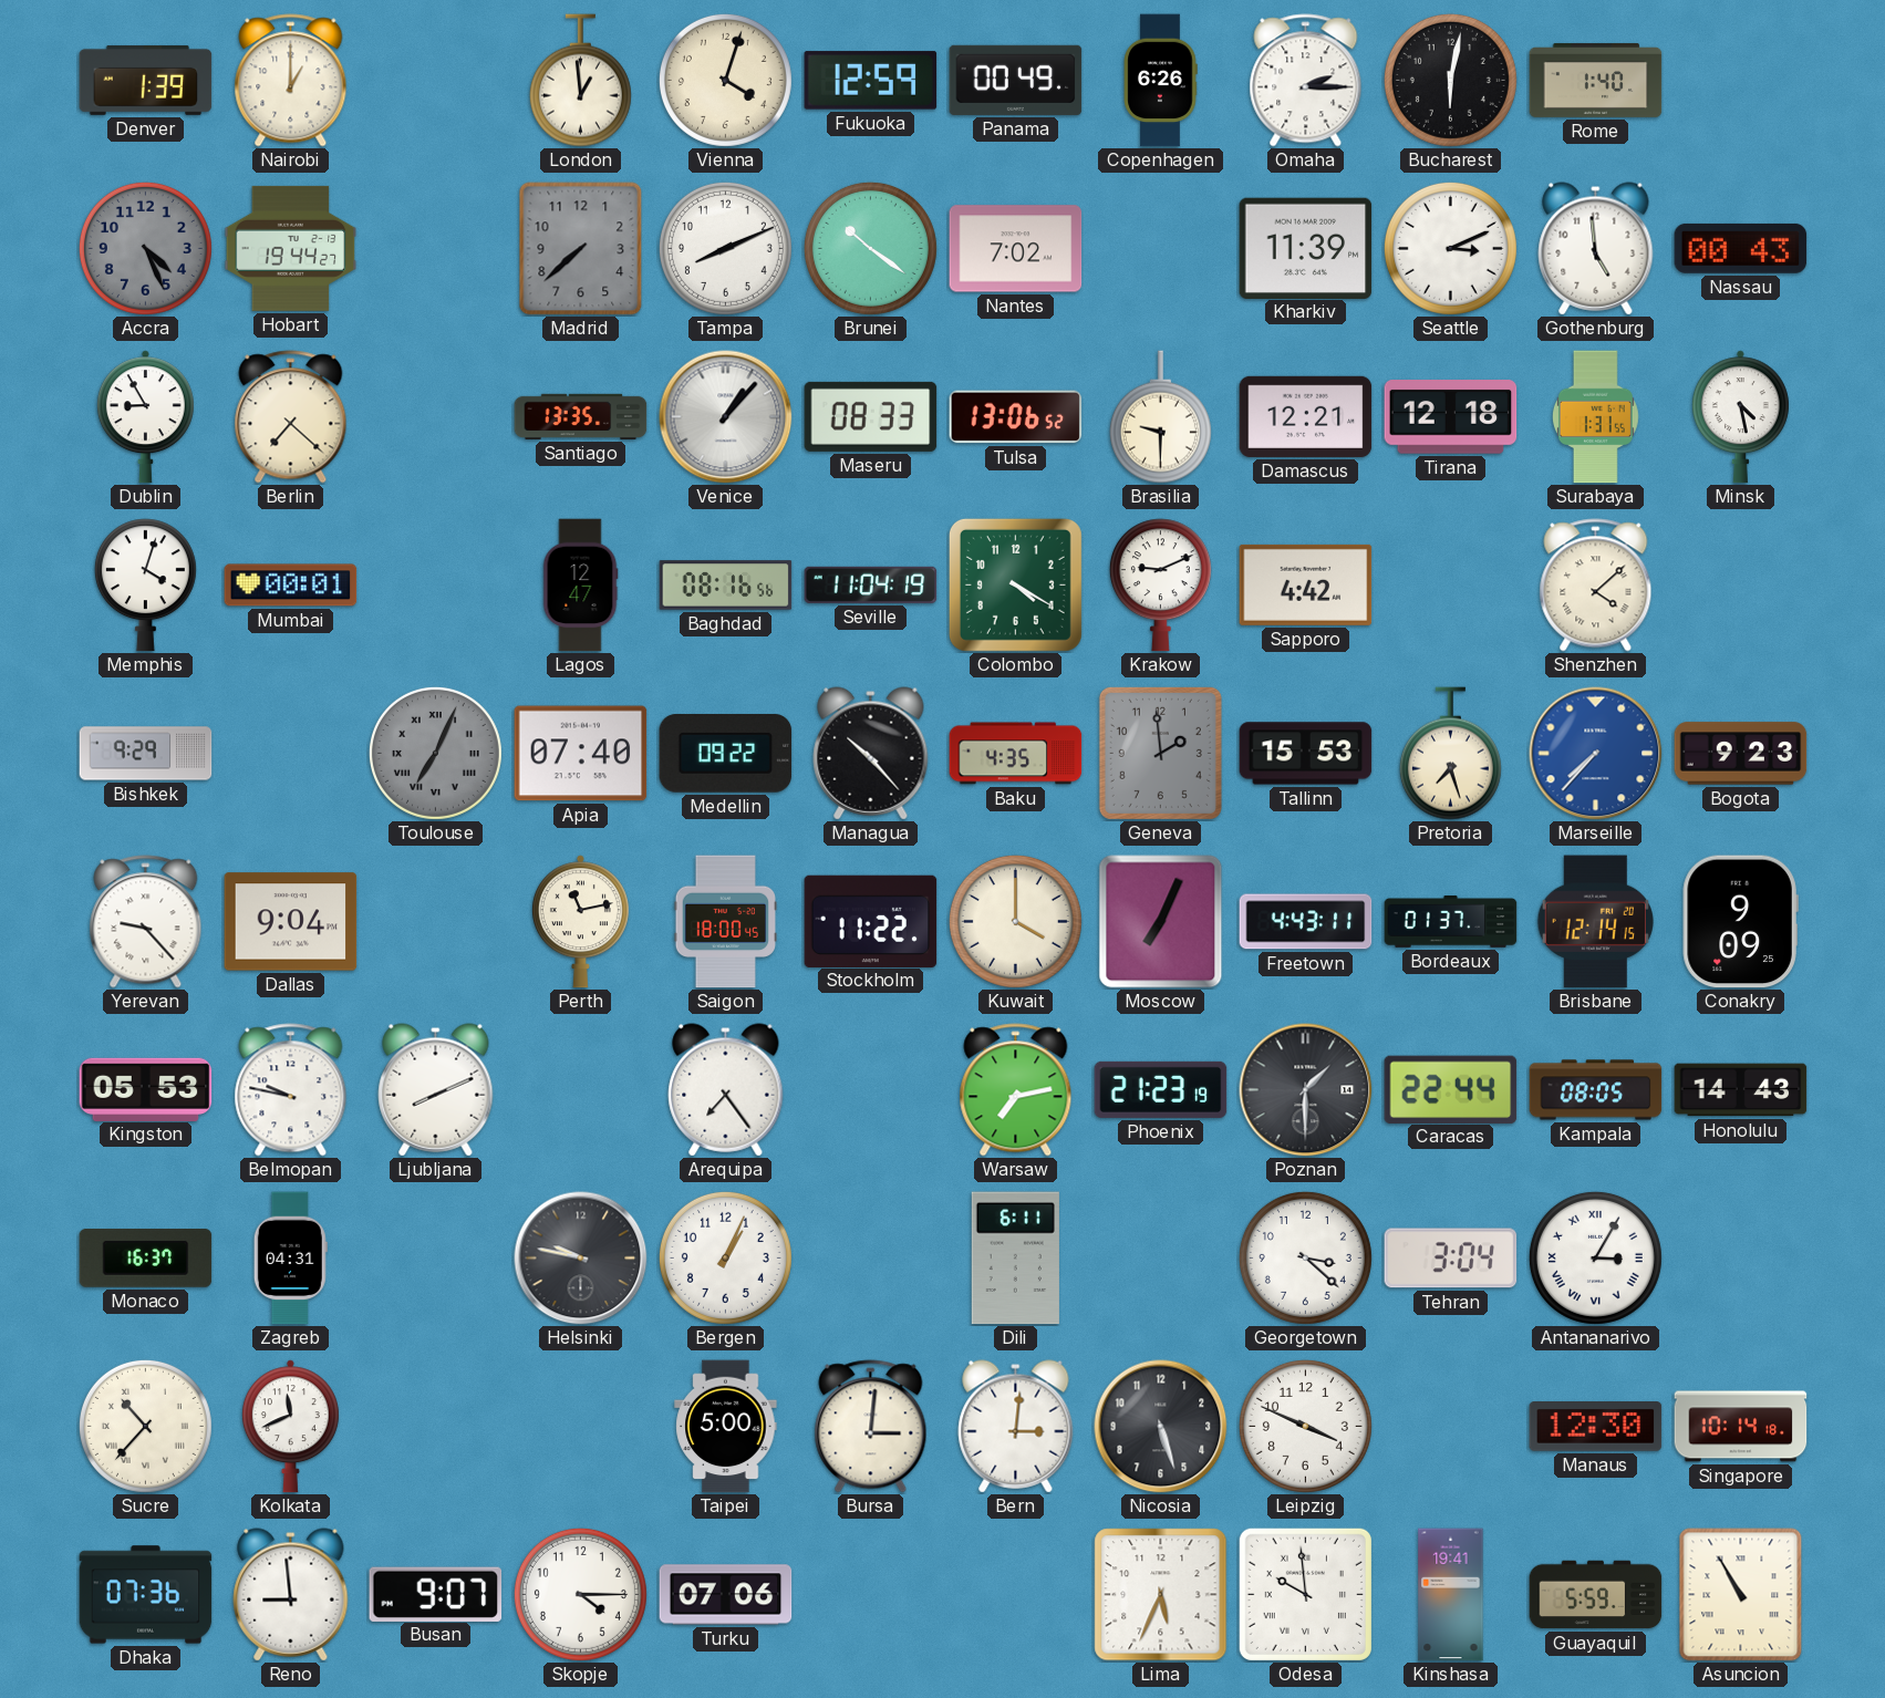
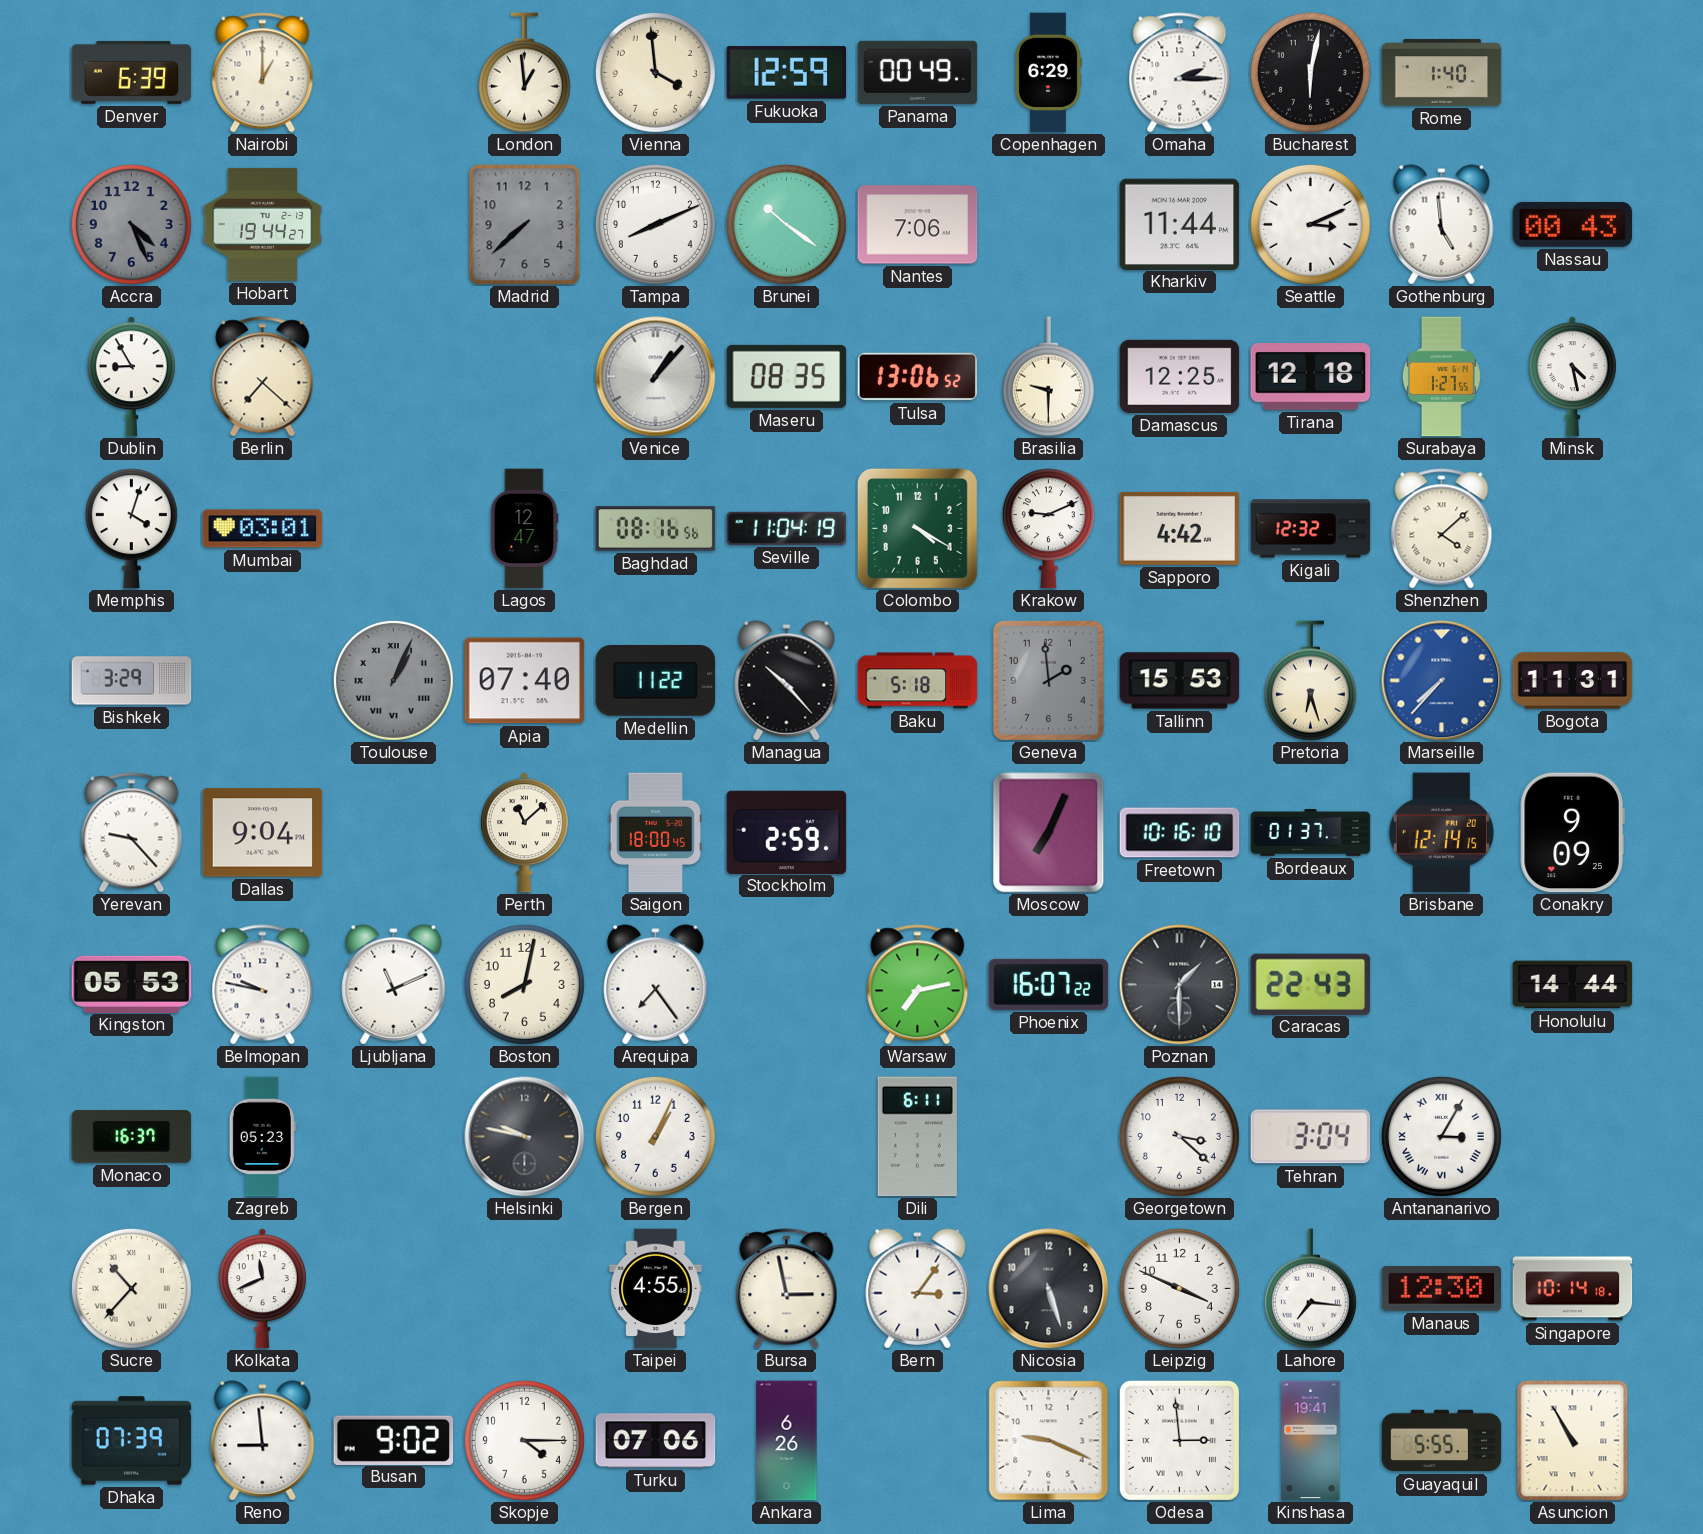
Denver: 1:39 -> 6:39 (132, 72)
Vienna: 4:03 -> 3:59 (655, 72)
Copenhagen: 6:26 -> 6:29 (1048, 73)
Nantes: 7:02 -> 7:06 (918, 225)
Kharkiv: 11:39 -> 11:44 (1180, 224)
Santiago: 13:35 -> none (581, 416)
Maseru: 08:33 -> 08:35 (787, 376)
Damascus: 12:21 -> 12:25 (1180, 376)
Surabaya: 1:31 -> 1:27 (1441, 377)
Mumbai: 00:01 -> 03:01 (263, 529)
Kigali: none -> 12:32 (1311, 529)
Bishkek: 9:29 -> 3:29 (132, 681)
Toulouse: 7:04 -> 1:04 (393, 680)
Medellin: 09:22 -> 11:22 (656, 681)
Baku: 4:35 -> 5:18 (918, 681)
Pretoria: 7:27 -> 6:27 (1310, 681)
Bogota: 9:23 -> 11:31 (1573, 681)
Perth: 11:13 -> 11:08 (524, 833)
Stockholm: 11:22 -> 2:59 (787, 832)
Kuwait: 4:00 -> none (1015, 921)
Freetown: 4:43 -> 10:16 (1180, 833)
Ljubljana: 8:11 -> 11:11 (394, 985)
Boston: none -> 8:02 (524, 984)
Phoenix: 21:23 -> 16:07 (1049, 984)
Caracas: 22:44 -> 22:43 (1311, 984)
Kampala: 08:05 -> none (1596, 1090)
Honolulu: 14:43 -> 14:44 (1573, 985)
Zagreb: 04:31 -> 05:23 (262, 1137)
Taipei: 5:00 -> 4:55 (656, 1289)
Bursa: 3:01 -> 2:58 (787, 1289)
Bern: 3:01 -> 3:06 (918, 1289)
Lahore: none -> 7:16 (1310, 1289)
Dhaka: 07:36 -> 07:39 (132, 1441)
Busan: 9:07 -> 9:02 (394, 1440)
Ankara: none -> 6:26 (787, 1441)
Lima: 5:34 -> 9:19 (1049, 1441)
Odesa: 9:59 -> 2:59 (1179, 1440)
Guayaquil: 5:59 -> 5:55 (1442, 1441)
